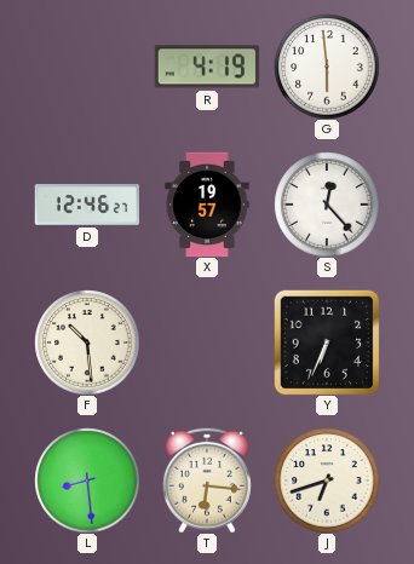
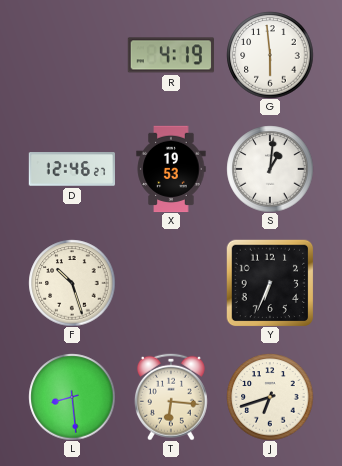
X: 19:57 -> 19:53 (171, 169)
S: 12:23 -> 1:01 (270, 169)
F: 10:29 -> 10:27 (72, 283)
